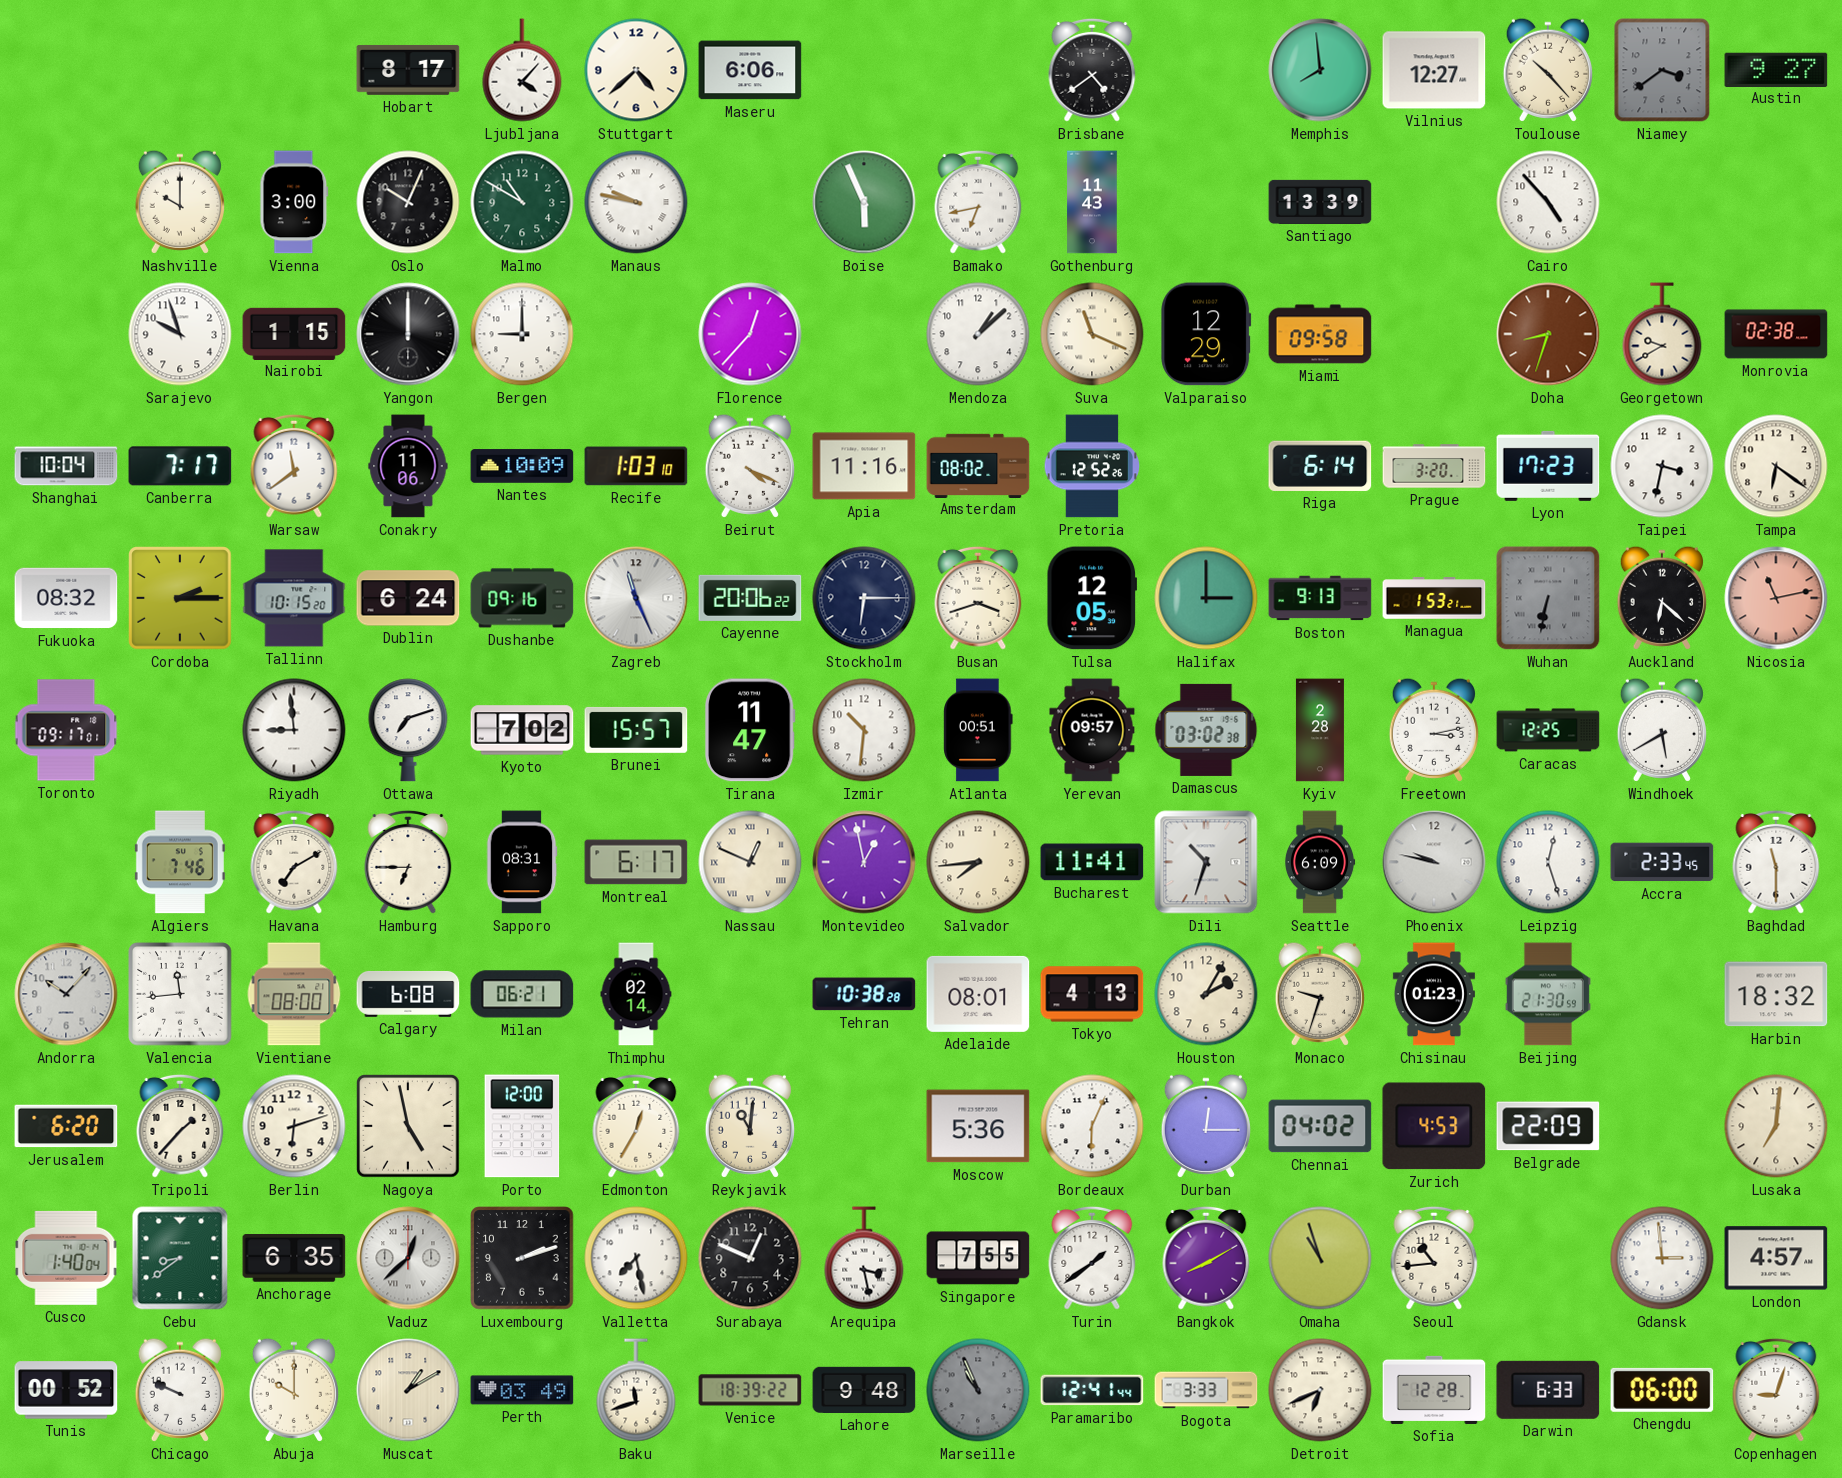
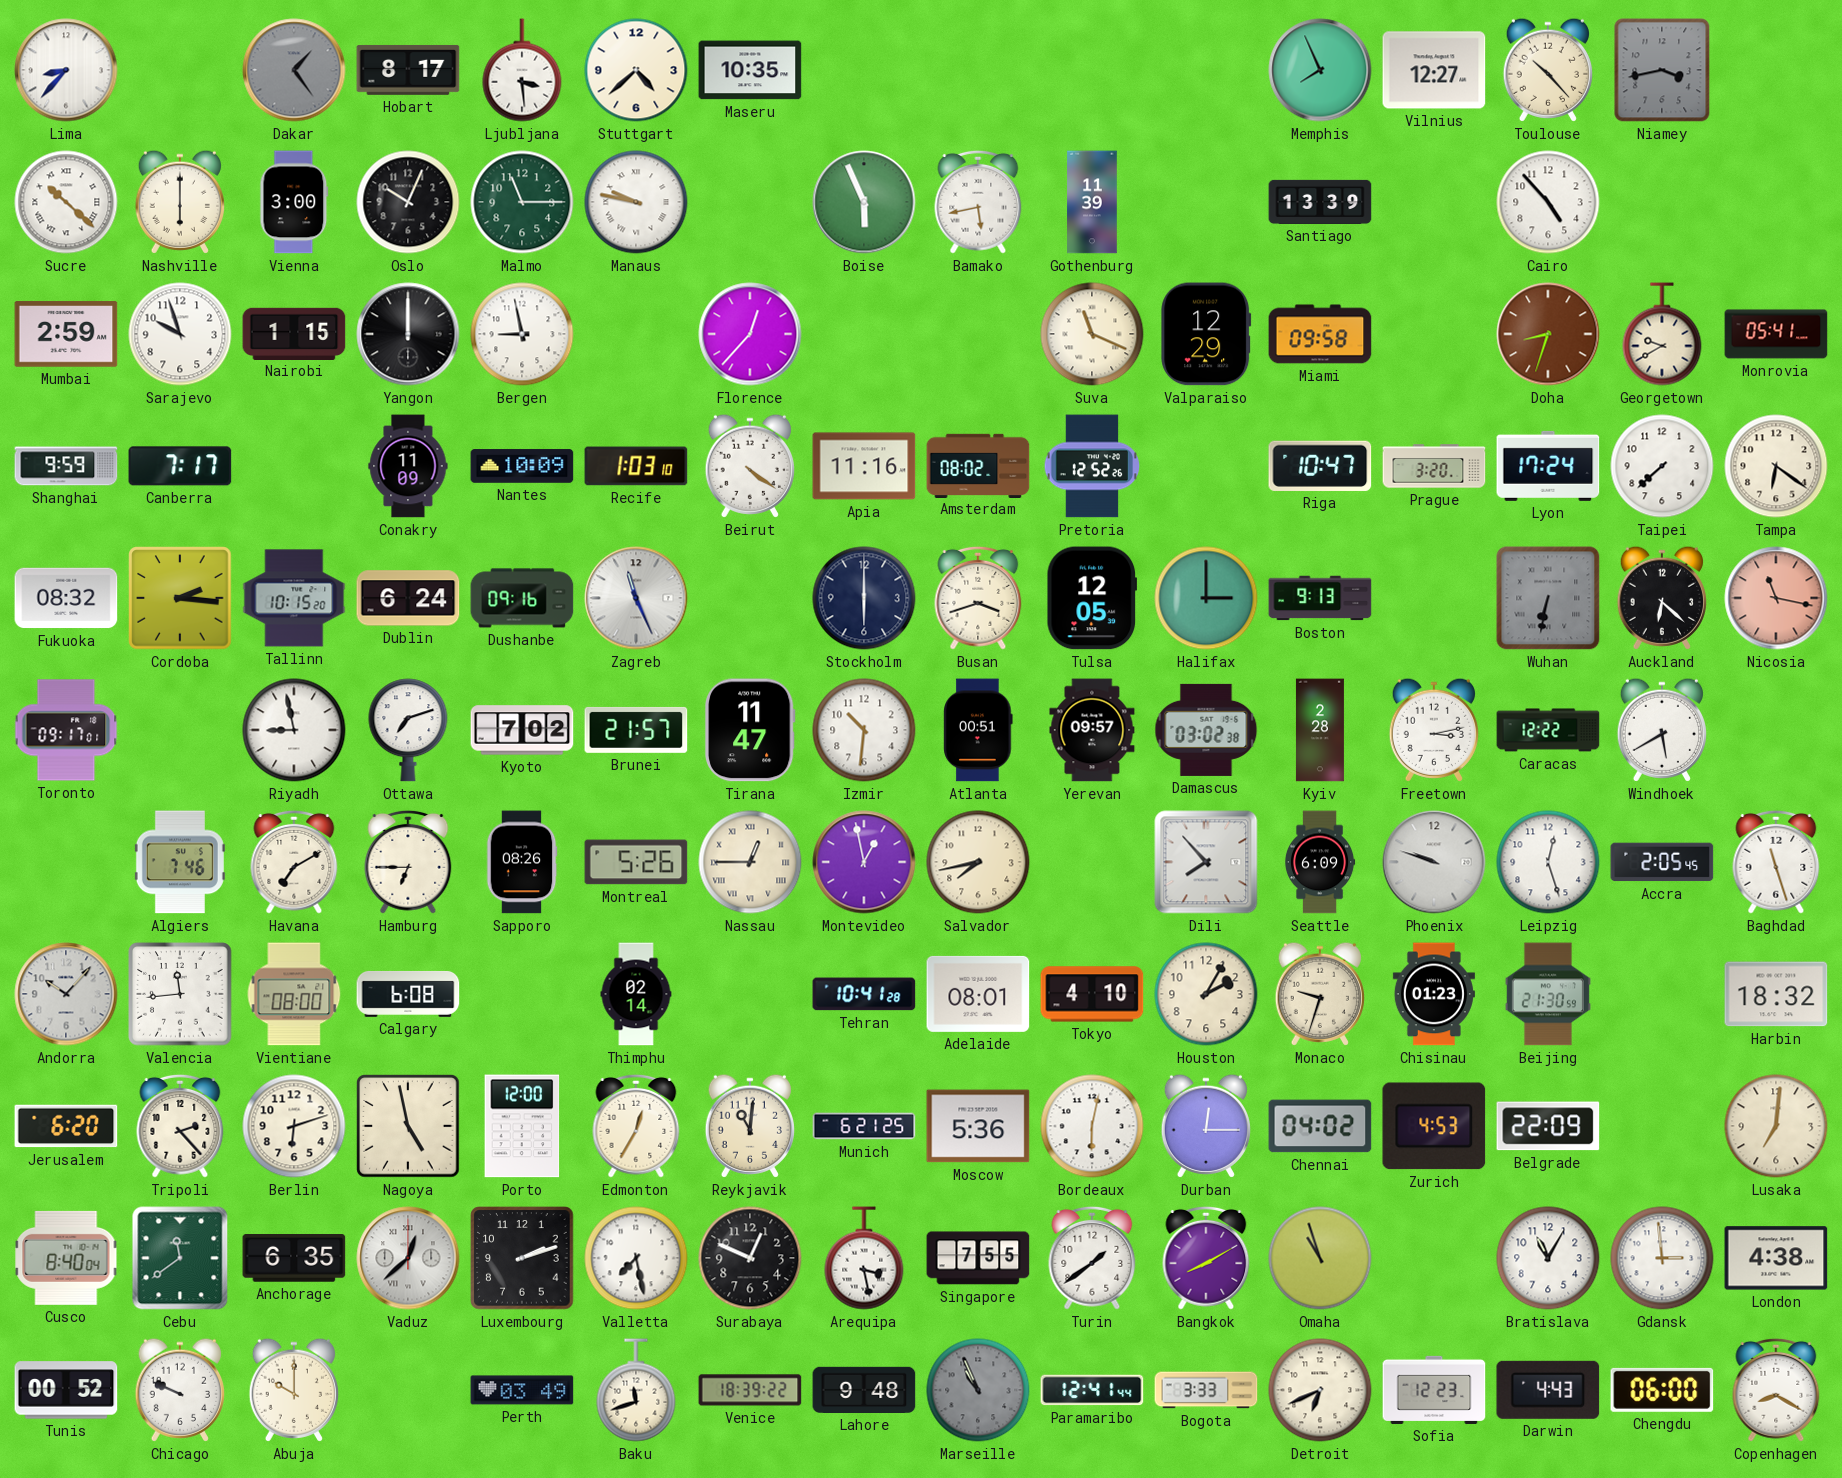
Lima: none -> 8:37 (66, 70)
Dakar: none -> 1:24 (294, 70)
Ljubljana: 4:07 -> 3:29 (522, 70)
Maseru: 6:06 -> 10:35 (750, 70)
Brisbane: 4:39 -> none (1092, 70)
Memphis: 7:59 -> 7:56 (1320, 70)
Niamey: 3:39 -> 3:43 (1662, 70)
Austin: 9:27 -> none (1776, 69)
Sucre: none -> 10:22 (66, 202)
Nashville: 10:00 -> 6:00 (179, 202)
Malmo: 10:50 -> 11:15 (522, 202)
Bamako: 6:43 -> 5:43 (978, 202)
Gothenburg: 11:43 -> 11:39 (1092, 202)
Mumbai: none -> 2:59 (66, 334)
Bergen: 9:00 -> 8:58 (522, 334)
Mendoza: 1:08 -> none (978, 334)
Monrovia: 02:38 -> 05:41 (1776, 334)
Shanghai: 10:04 -> 9:59 (66, 466)
Warsaw: 11:39 -> none (294, 466)
Conakry: 11:06 -> 11:09 (408, 466)
Beirut: 4:19 -> 4:21 (749, 466)
Riga: 6:14 -> 10:47 (1320, 466)
Lyon: 17:23 -> 17:24 (1548, 466)
Taipei: 3:32 -> 7:38 (1662, 466)
Cordoba: 2:15 -> 2:16 (180, 598)
Cayenne: 20:06 -> none (750, 598)
Stockholm: 6:15 -> 6:00 (864, 598)
Managua: 1:53 -> none (1434, 598)
Nicosia: 11:13 -> 11:17 (1776, 598)
Riyadh: 8:59 -> 8:58 (294, 730)
Brunei: 15:57 -> 21:57 (636, 730)
Caracas: 12:25 -> 12:22 (1548, 730)
Sapporo: 08:31 -> 08:26 (522, 862)
Montreal: 6:17 -> 5:26 (636, 862)
Nassau: 12:49 -> 12:45 (750, 862)
Salvador: 7:44 -> 7:43 (978, 862)
Bucharest: 11:41 -> none (1092, 862)
Dili: 10:33 -> 7:53 (1206, 862)
Phoenix: 9:47 -> 9:48 (1434, 862)
Accra: 2:33 -> 2:05 (1662, 862)
Baghdad: 11:30 -> 11:27 (1776, 862)
Milan: 06:21 -> none (522, 994)
Tehran: 10:38 -> 10:41 (864, 994)
Tokyo: 4:13 -> 4:10 (1092, 994)
Tripoli: 1:37 -> 2:23 (180, 1126)
Munich: none -> 6:21 (864, 1126)
Bordeaux: 6:04 -> 6:02 (1092, 1126)
Cusco: 1:40 -> 8:40 (66, 1258)
Cebu: 8:39 -> 11:39 (180, 1258)
Seoul: 10:44 -> none (1434, 1258)
Bratislava: none -> 11:05 (1548, 1258)
London: 4:57 -> 4:38 (1776, 1258)
Muscat: 1:10 -> none (408, 1390)
Sofia: 12:28 -> 12:23 (1434, 1390)
Darwin: 6:33 -> 4:43 (1548, 1390)
Copenhagen: 9:03 -> 8:20 (1776, 1390)
